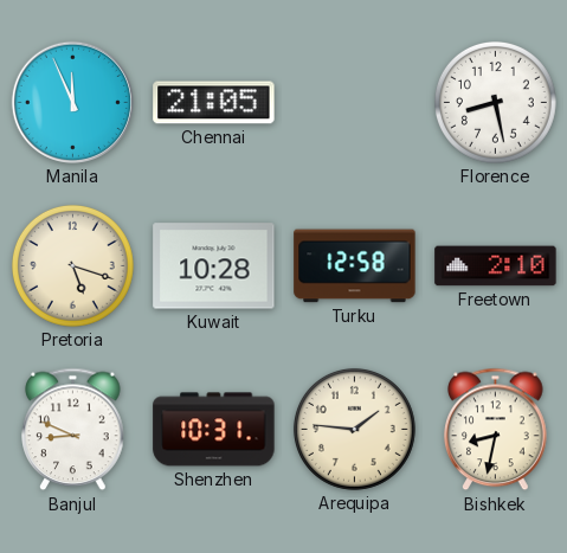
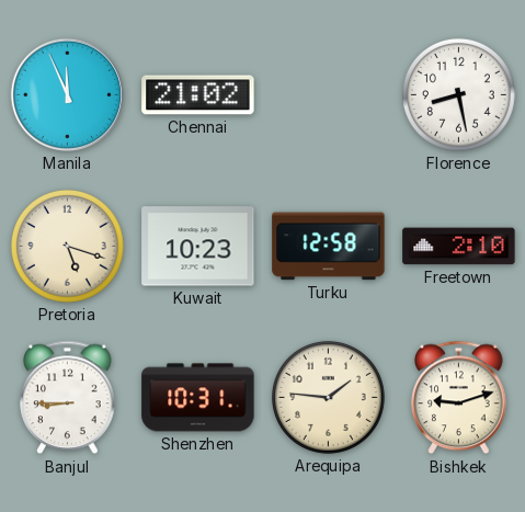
Chennai: 21:05 -> 21:02 (198, 95)
Kuwait: 10:28 -> 10:23 (198, 247)
Banjul: 8:49 -> 8:45 (68, 398)
Bishkek: 8:32 -> 9:12 (459, 398)
